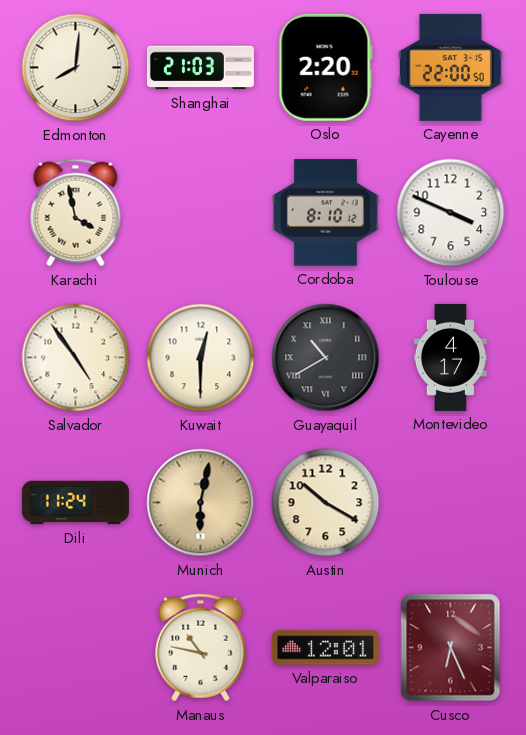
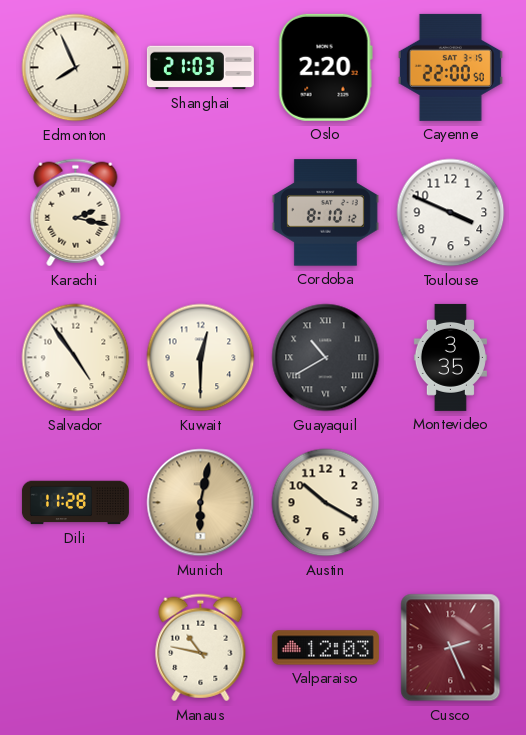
Edmonton: 8:01 -> 7:56 (76, 68)
Karachi: 3:58 -> 2:17 (76, 213)
Montevideo: 4:17 -> 3:35 (450, 357)
Dili: 11:24 -> 11:28 (75, 503)
Valparaiso: 12:01 -> 12:03 (325, 648)
Cusco: 6:26 -> 2:26 (451, 648)
